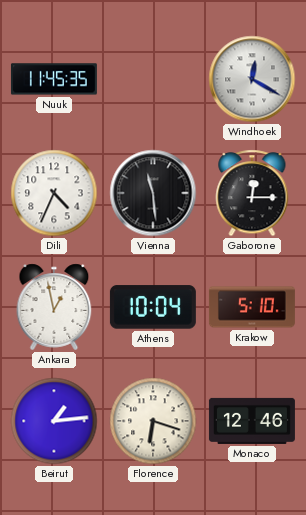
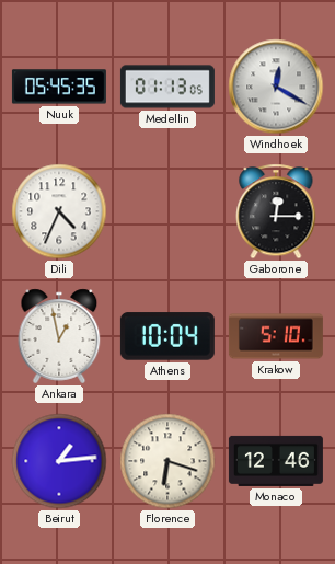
Nuuk: 11:45 -> 05:45 (59, 87)
Medellin: none -> 01:13 (168, 87)
Vienna: 11:29 -> none (153, 193)
